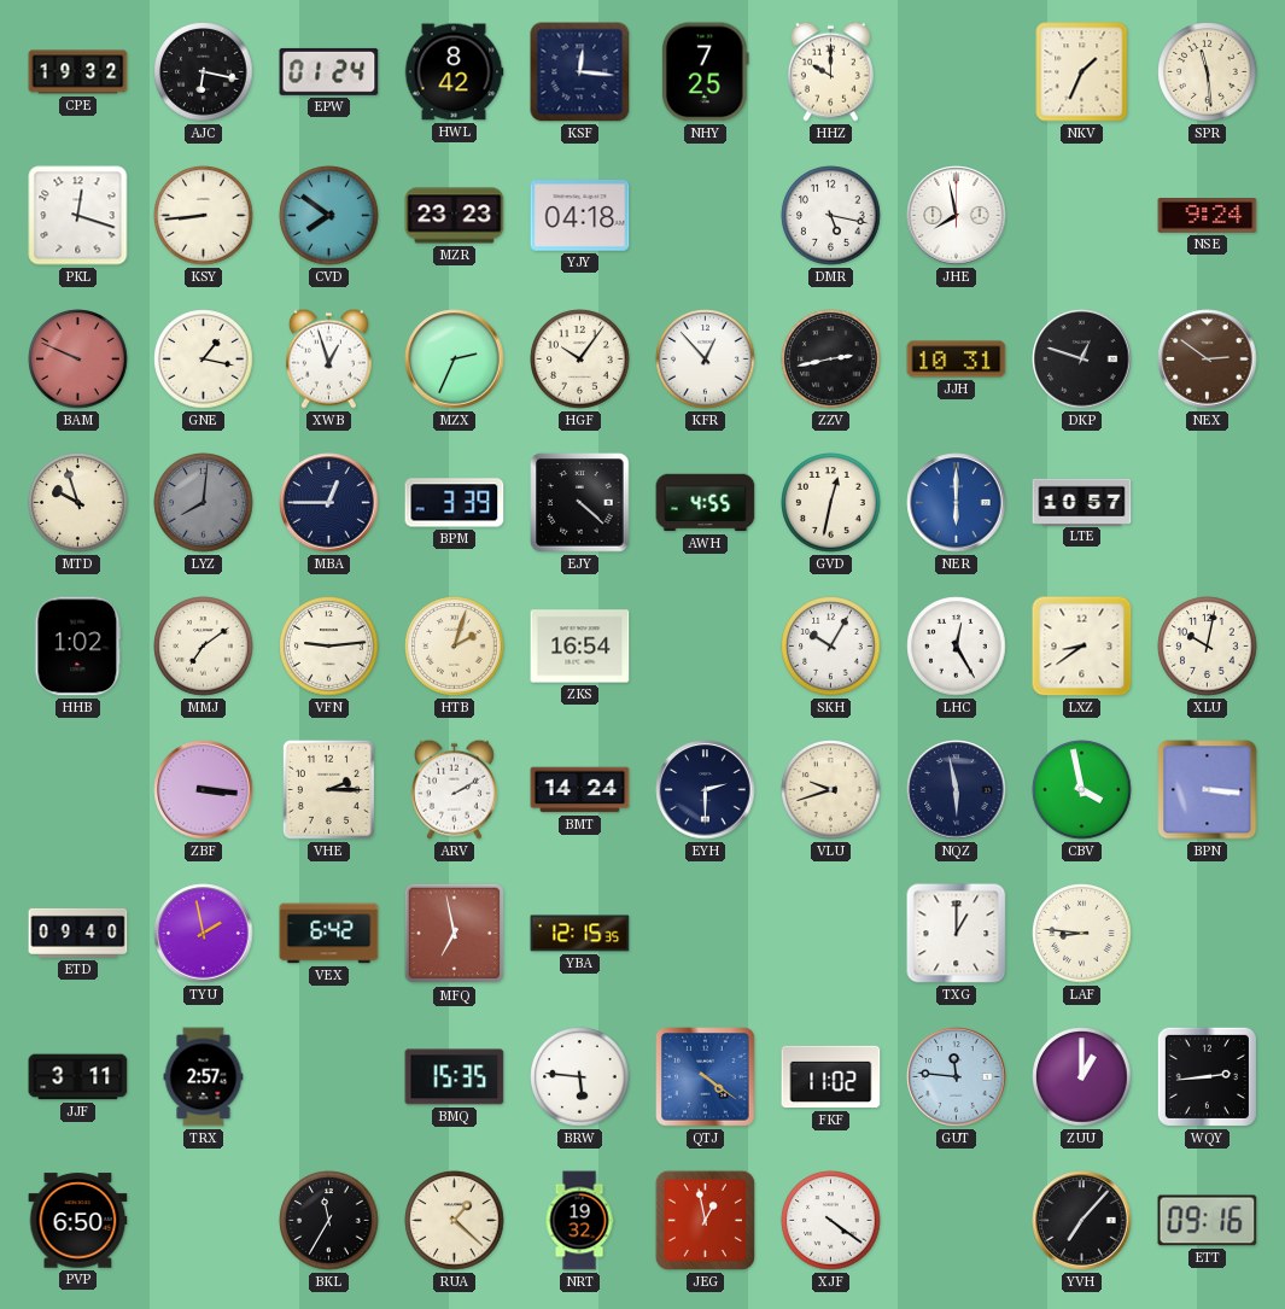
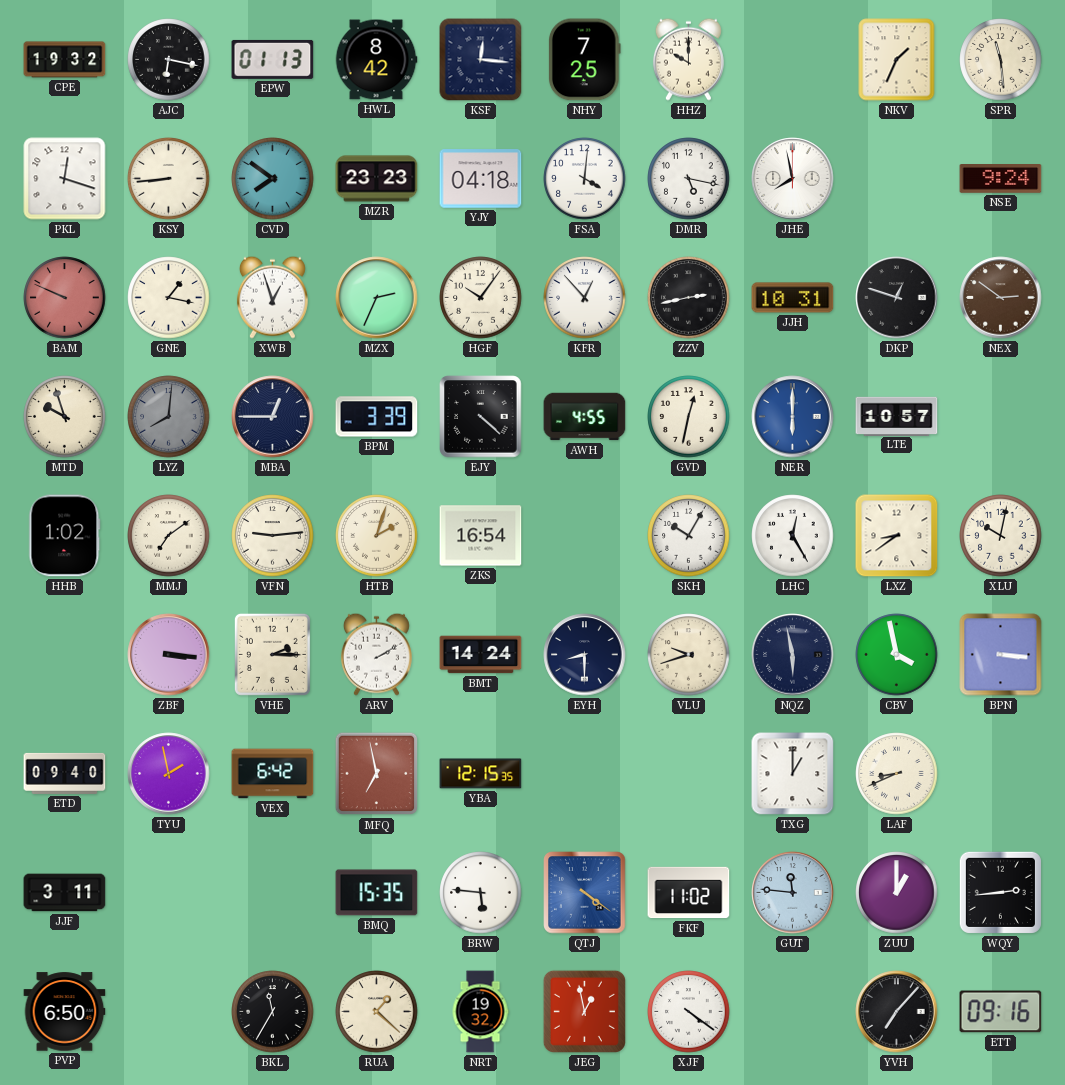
EPW: 01:24 -> 01:13 (273, 59)
FSA: none -> 4:01 (585, 179)
EYH: 2:30 -> 8:30 (585, 655)
LAF: 8:46 -> 8:41 (897, 774)
TRX: 2:57 -> none (204, 1077)
